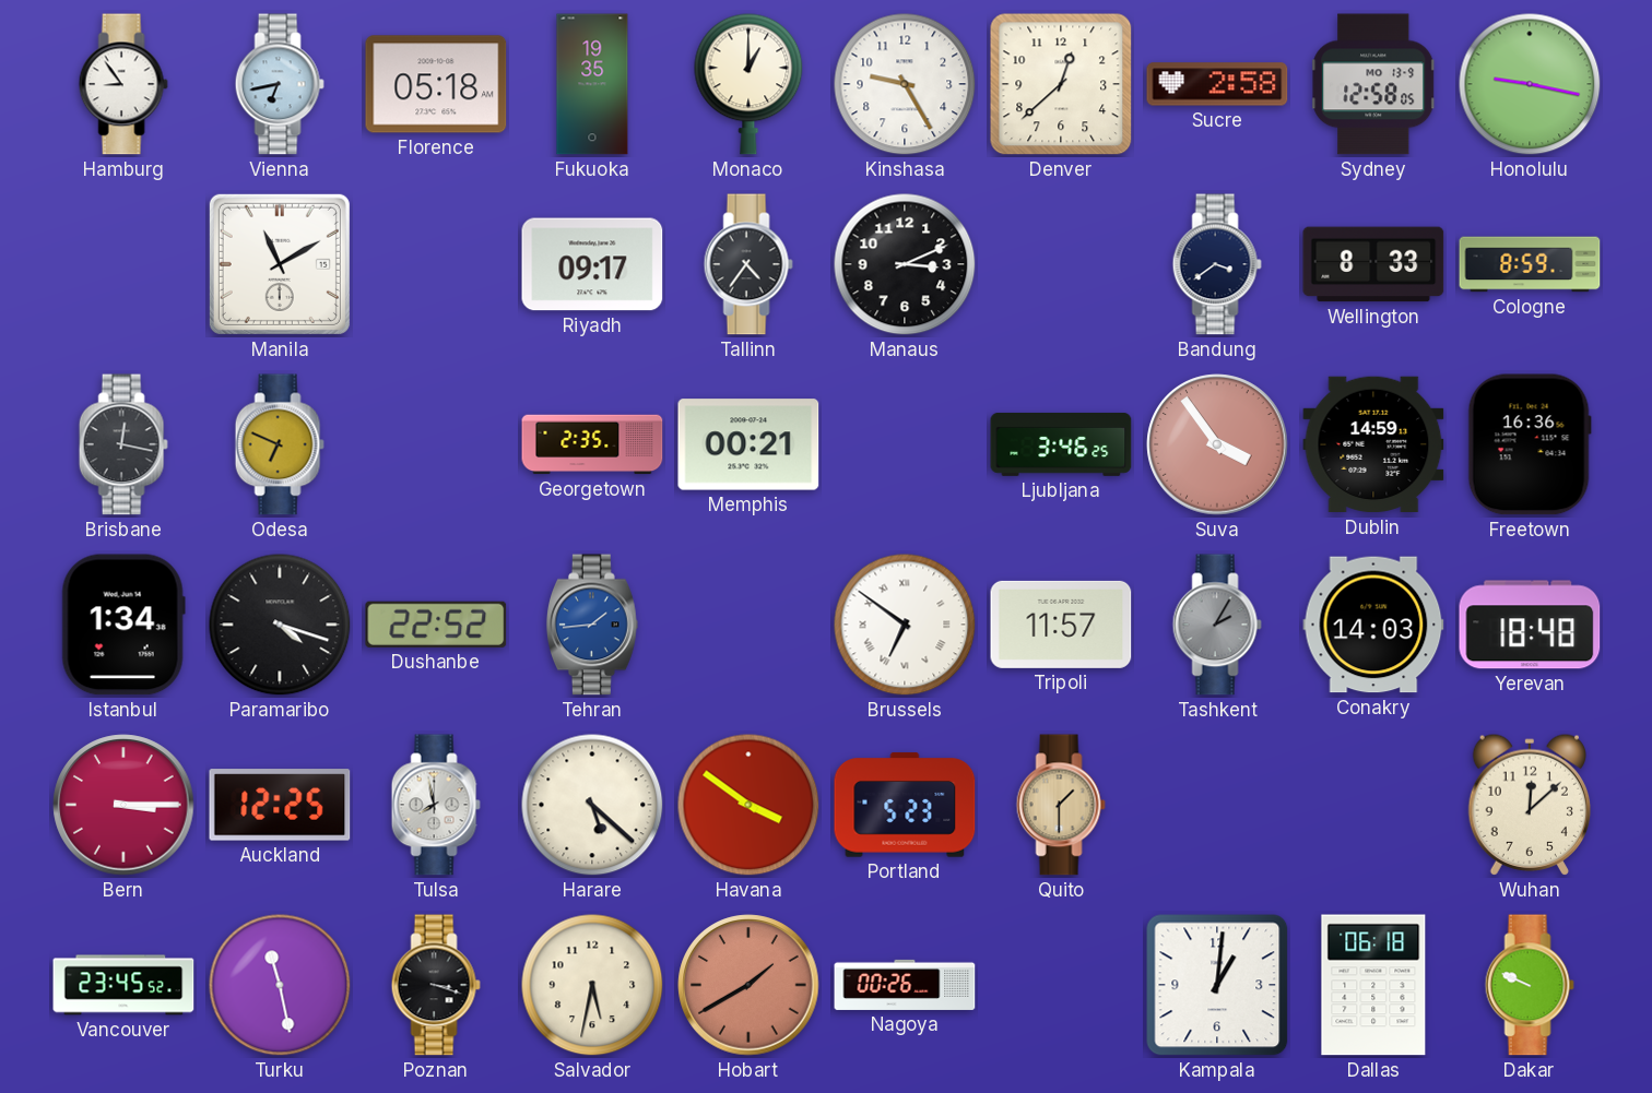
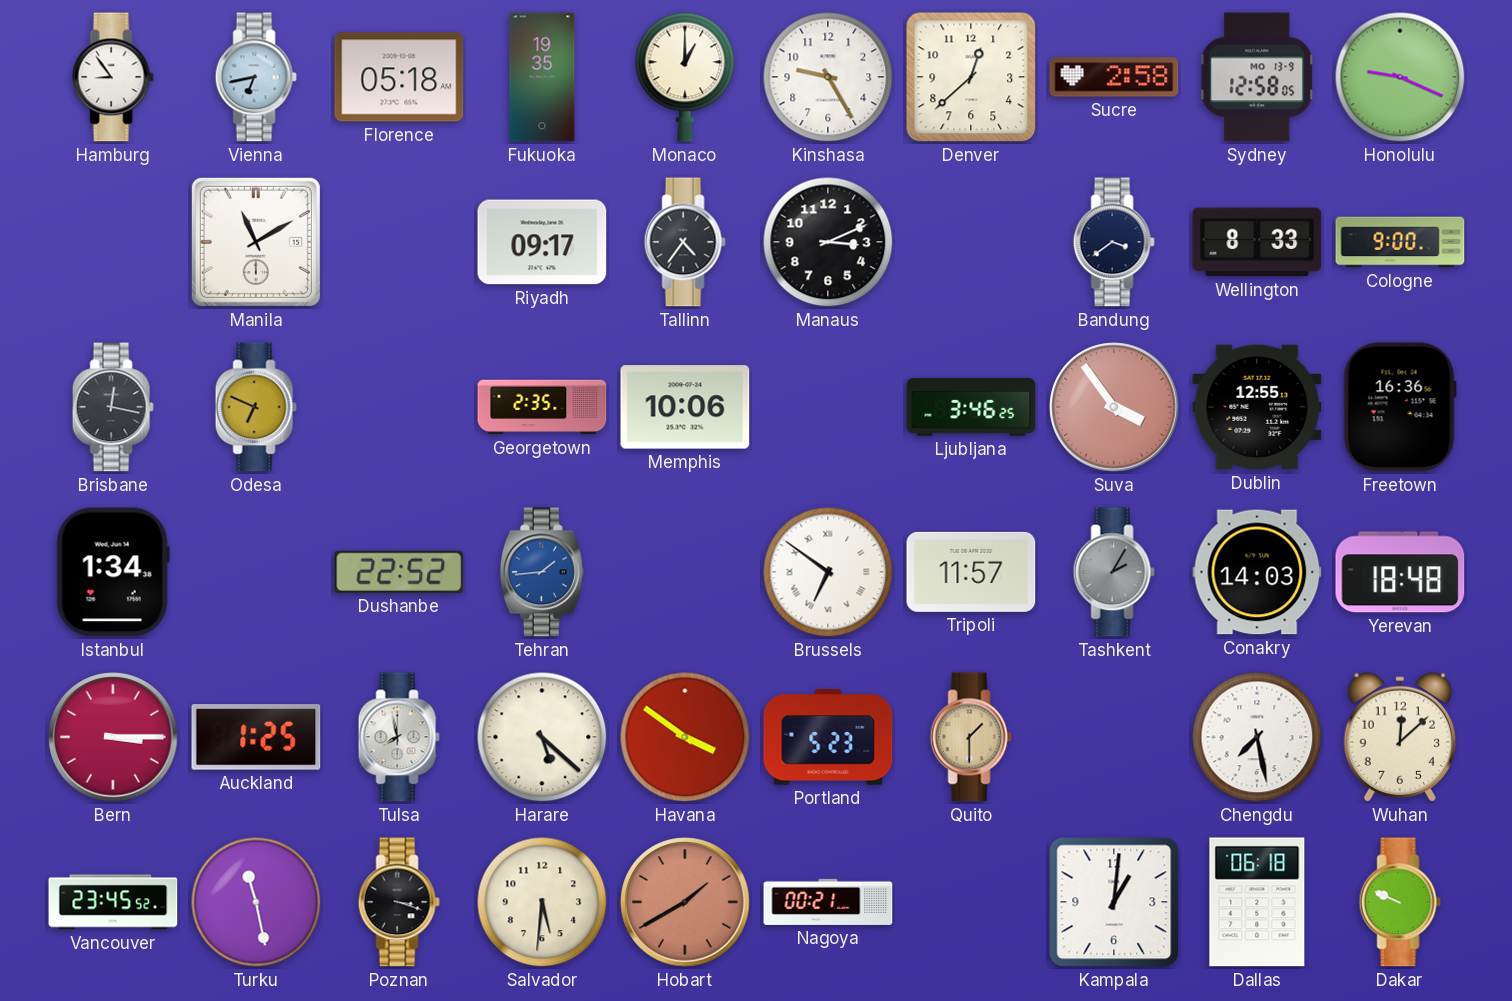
Honolulu: 9:17 -> 9:19 (1400, 77)
Cologne: 8:59 -> 9:00 (1400, 242)
Memphis: 00:21 -> 10:06 (685, 407)
Dublin: 14:59 -> 12:55 (1257, 407)
Paramaribo: 4:18 -> none (280, 625)
Auckland: 12:25 -> 1:25 (256, 737)
Chengdu: none -> 7:28 (1257, 737)
Salvador: 5:32 -> 5:31 (542, 902)
Nagoya: 00:26 -> 00:21 (828, 902)
